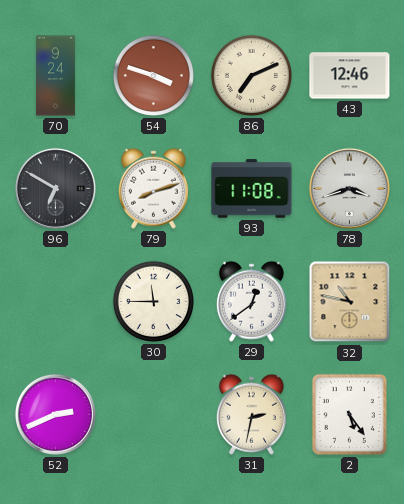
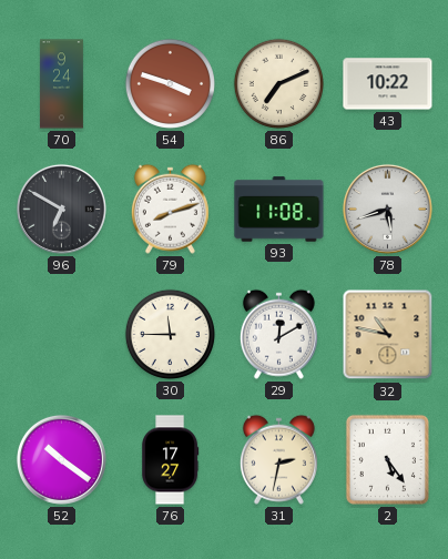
43: 12:46 -> 10:22 (388, 84)
78: 3:42 -> 5:42 (387, 209)
29: 12:39 -> 12:10 (278, 334)
52: 2:41 -> 10:21 (61, 459)
76: none -> 17:27 (170, 460)
